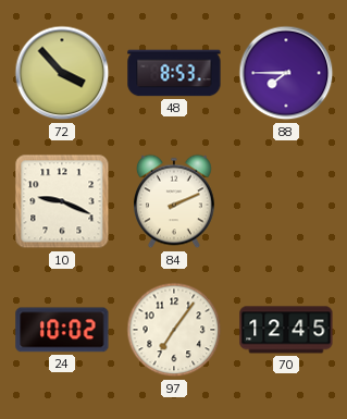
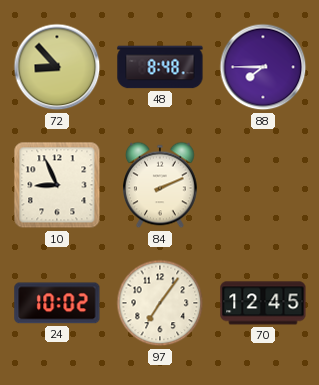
72: 3:53 -> 8:53 (57, 67)
48: 8:53 -> 8:48 (160, 67)
10: 9:19 -> 8:56 (57, 185)
